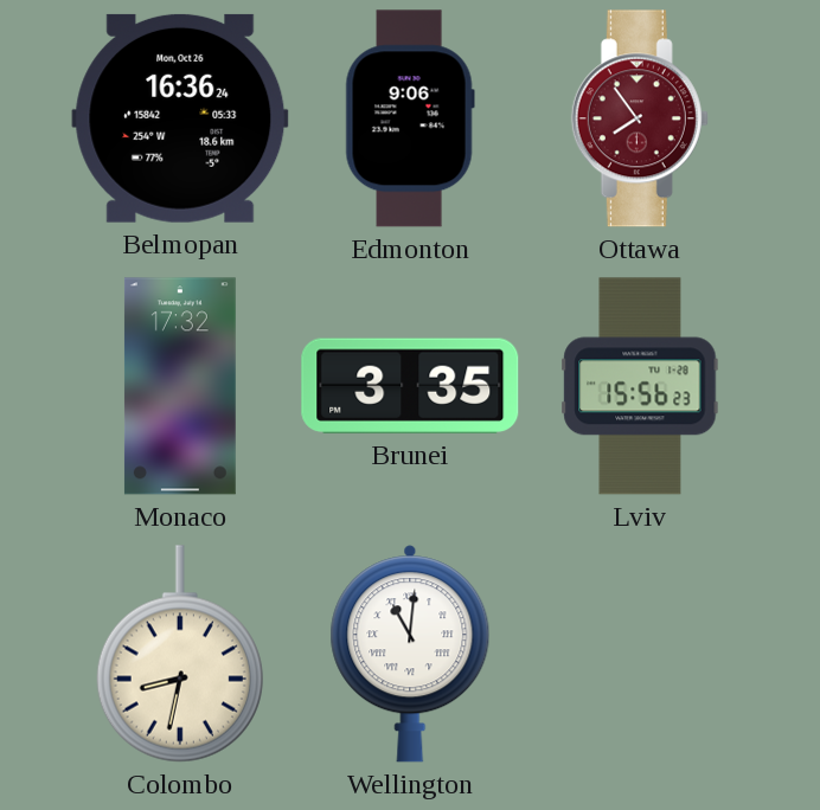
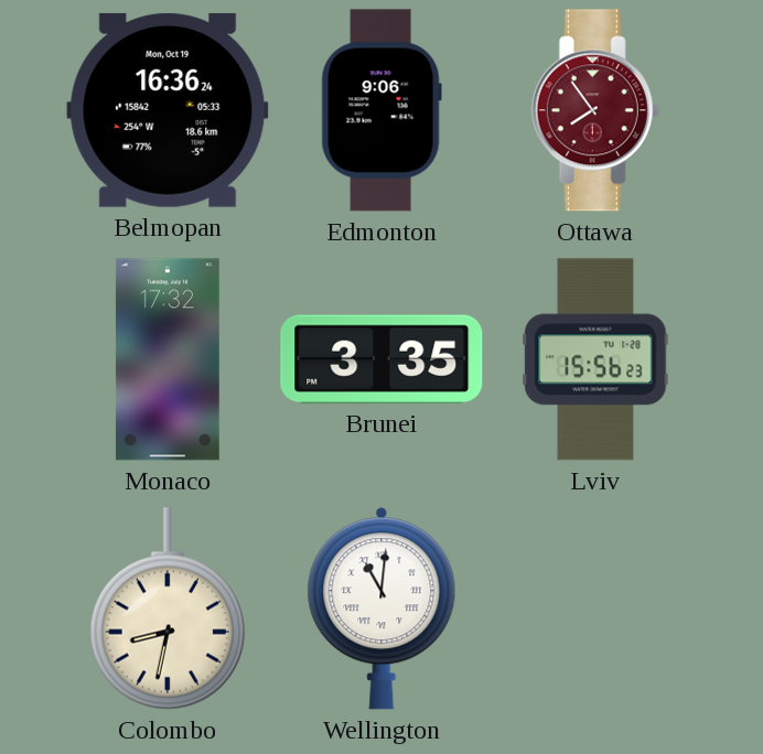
Belmopan date: Mon, Oct 26 -> Mon, Oct 19 (168, 110)
